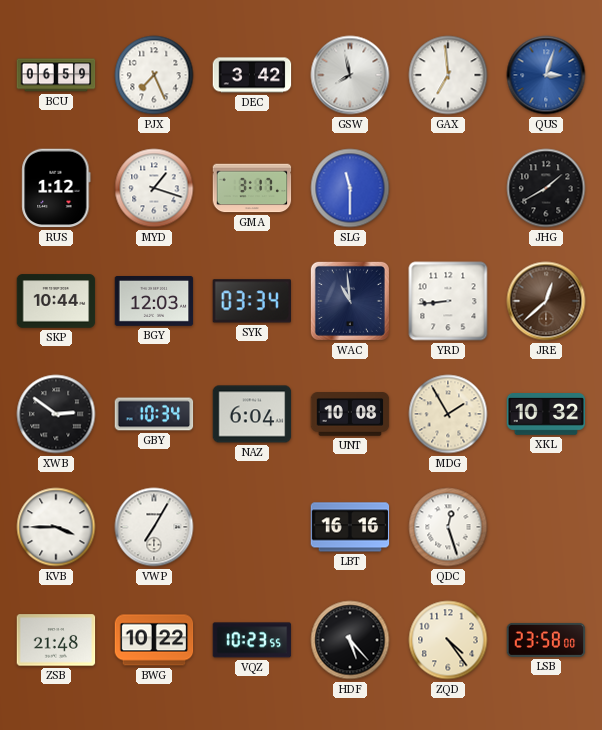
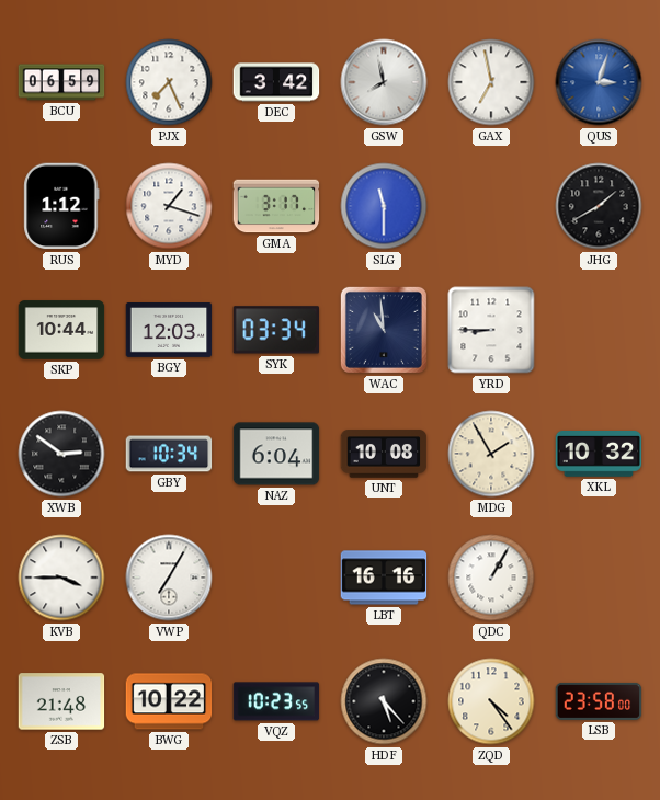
GAX: 6:59 -> 6:58 (491, 82)
YRD: 8:44 -> 8:45 (491, 330)
JRE: 12:38 -> none (546, 301)
QDC: 12:27 -> 1:05 (491, 578)
